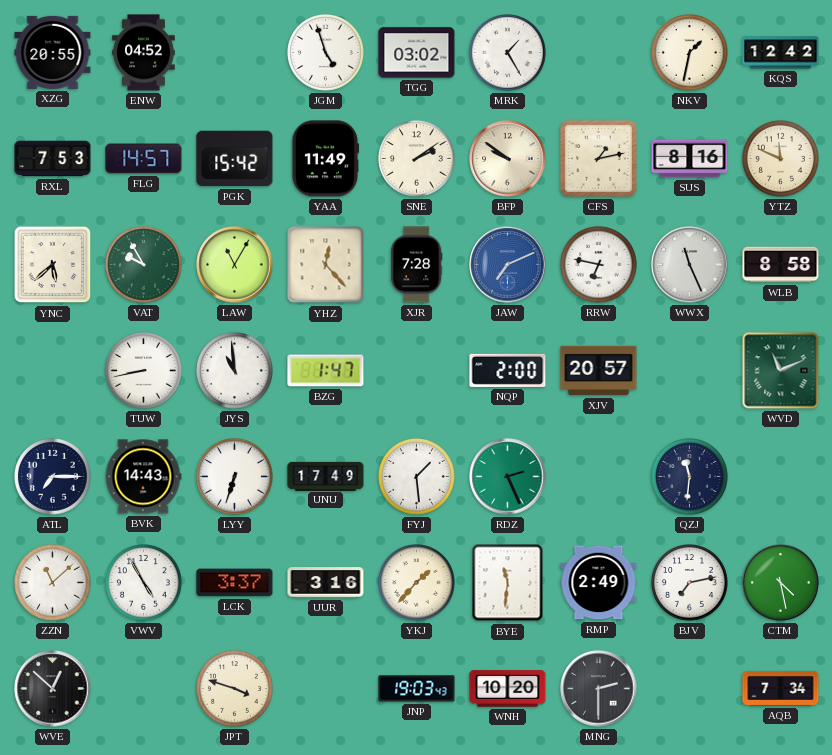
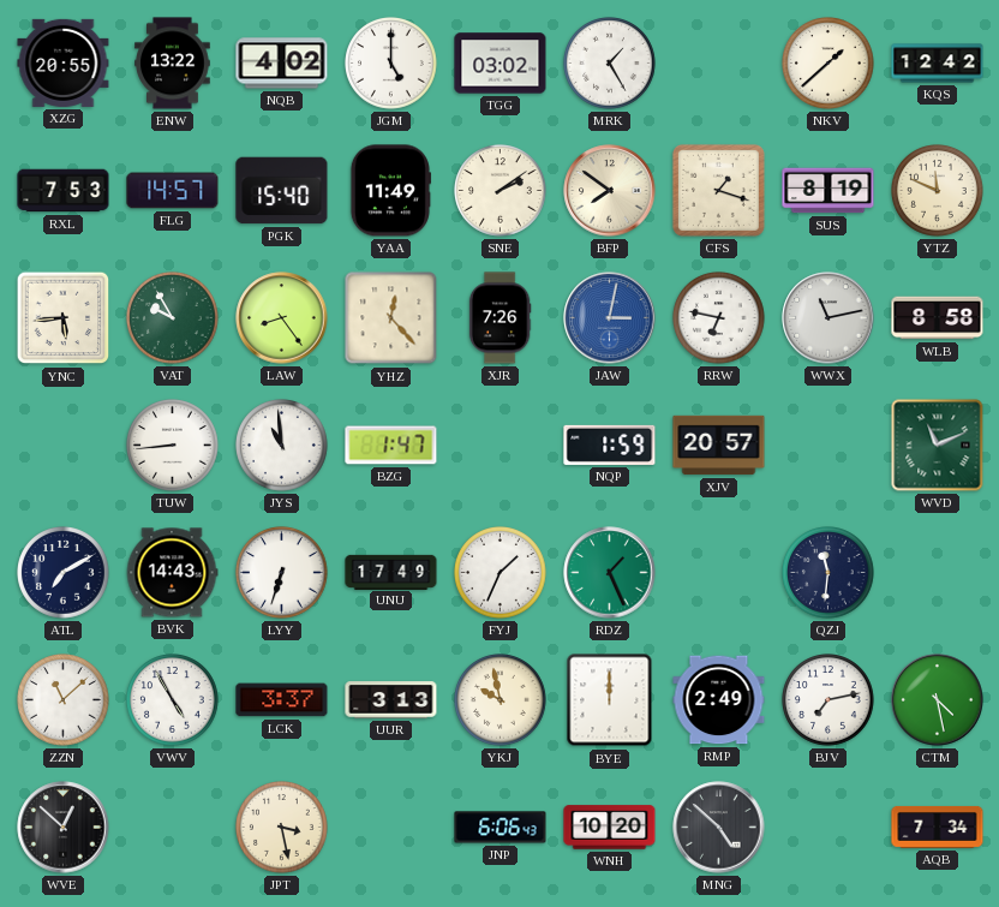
ENW: 04:52 -> 13:22 (173, 64)
NQB: none -> 4:02 (282, 64)
JGM: 4:57 -> 5:00 (391, 64)
NKV: 1:32 -> 1:38 (828, 64)
PGK: 15:42 -> 15:40 (282, 191)
BFP: 9:51 -> 7:51 (610, 191)
CFS: 1:13 -> 1:18 (718, 190)
SUS: 8:16 -> 8:19 (828, 191)
YNC: 5:38 -> 5:44 (64, 318)
LAW: 11:05 -> 8:24 (282, 318)
XJR: 7:28 -> 7:26 (499, 318)
JAW: 7:11 -> 3:02 (610, 318)
WWX: 11:26 -> 11:13 (828, 318)
TUW: 8:43 -> 8:44 (173, 446)
NQP: 2:00 -> 1:59 (610, 444)
ATL: 7:15 -> 7:10 (64, 573)
FYJ: 1:29 -> 1:34 (501, 573)
RDZ: 2:26 -> 1:26 (610, 573)
UUR: 3:16 -> 3:13 (391, 700)
YKJ: 1:37 -> 9:58 (501, 700)
BYE: 11:31 -> 12:00 (610, 700)
JPT: 3:48 -> 3:28 (282, 828)
JNP: 19:03 -> 6:06 (501, 828)
MNG: 2:30 -> 4:52 (719, 828)
